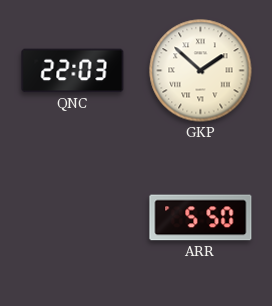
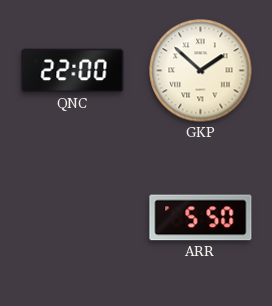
QNC: 22:03 -> 22:00 (73, 71)
